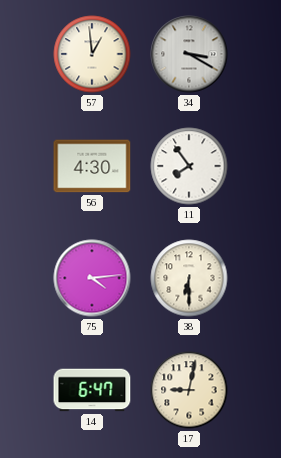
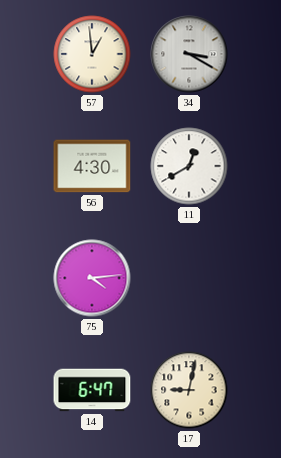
11: 7:54 -> 12:40 (189, 166)
38: 6:30 -> none (189, 278)
